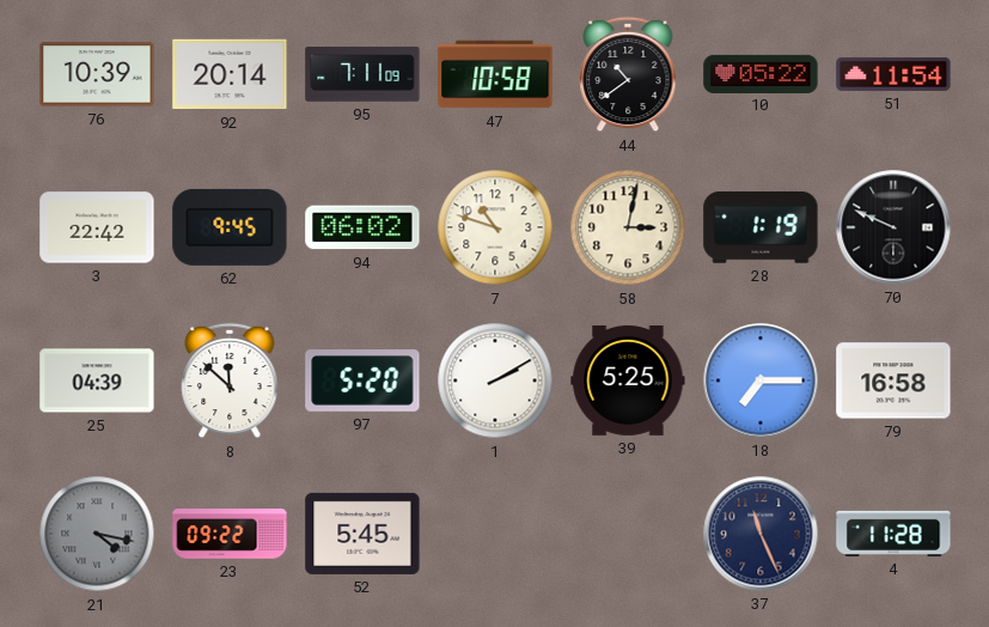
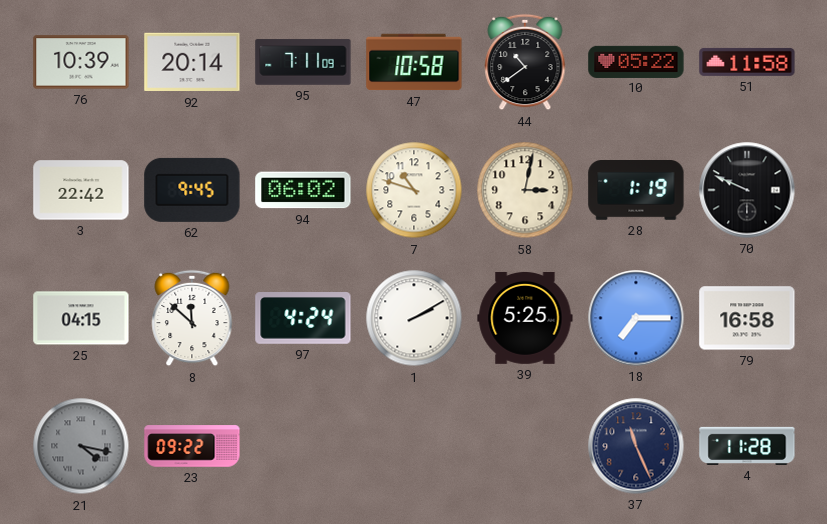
51: 11:54 -> 11:58 (747, 62)
25: 04:39 -> 04:15 (81, 318)
97: 5:20 -> 4:24 (303, 319)
52: 5:45 -> none (362, 534)
